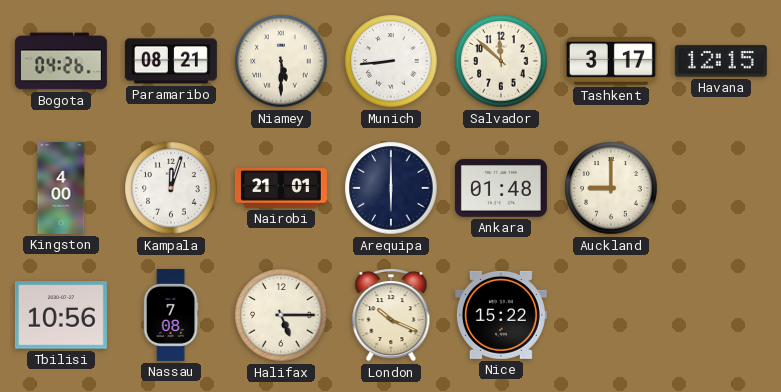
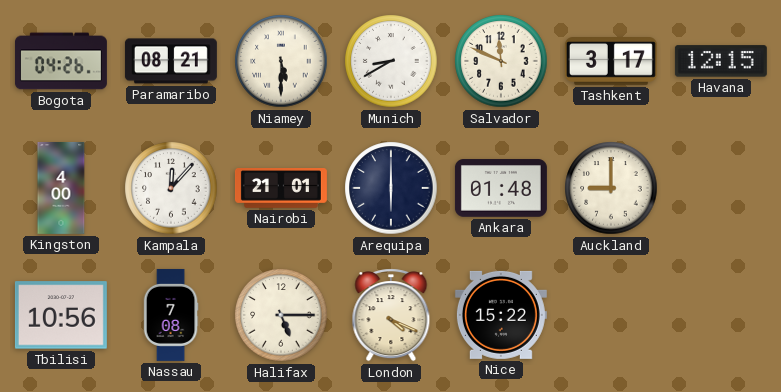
Munich: 8:44 -> 8:40 (391, 61)
Salvador: 11:52 -> 11:49 (501, 61)
Kampala: 12:03 -> 12:07 (171, 188)
London: 10:19 -> 4:19 (391, 315)
